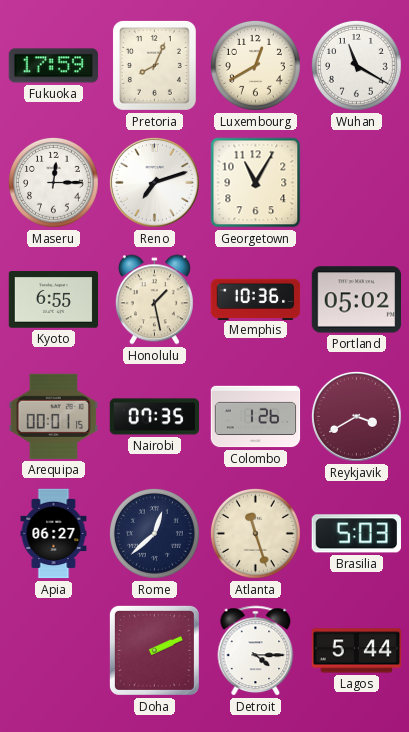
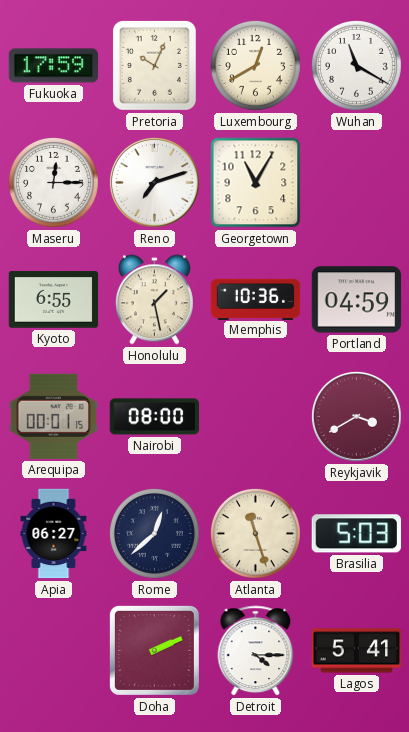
Pretoria: 8:04 -> 10:04 (154, 65)
Portland: 05:02 -> 04:59 (357, 300)
Nairobi: 07:35 -> 08:00 (155, 417)
Colombo: 1:26 -> none (256, 417)
Lagos: 5:44 -> 5:41 (357, 651)
